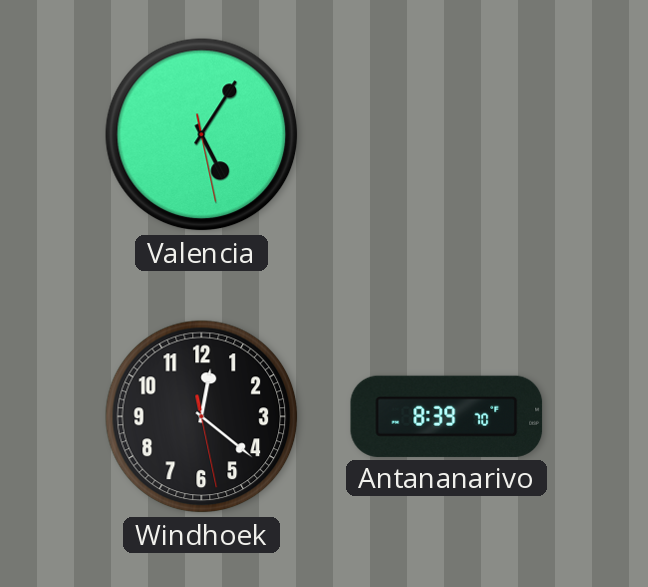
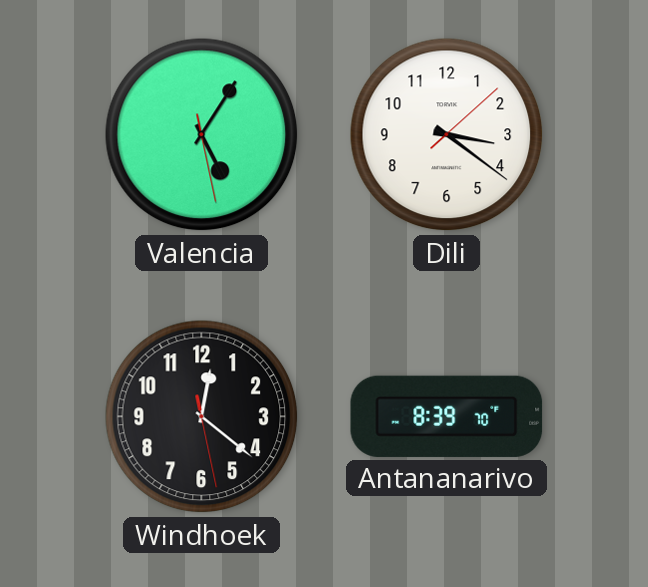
Dili: none -> 3:21 (447, 135)
